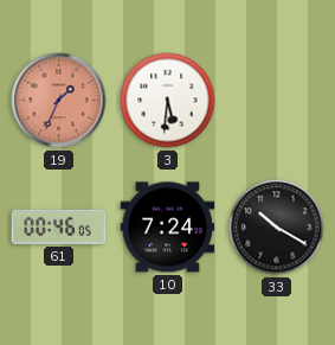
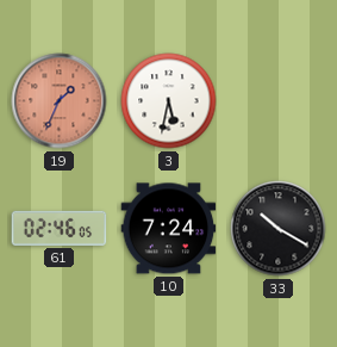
3: 5:31 -> 5:32 (169, 101)
61: 00:46 -> 02:46 (60, 228)
